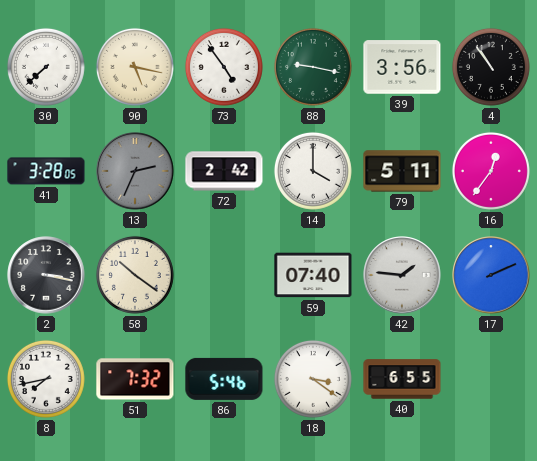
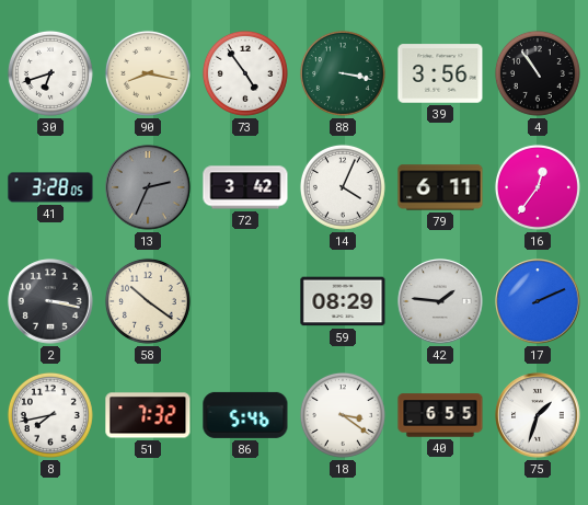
30: 7:38 -> 6:42 (50, 73)
90: 5:17 -> 8:17 (148, 73)
88: 9:17 -> 3:17 (343, 73)
72: 2:42 -> 3:42 (245, 187)
14: 4:00 -> 4:04 (343, 187)
79: 5:11 -> 6:11 (440, 187)
59: 07:40 -> 08:29 (343, 301)
75: none -> 1:33 (538, 415)
